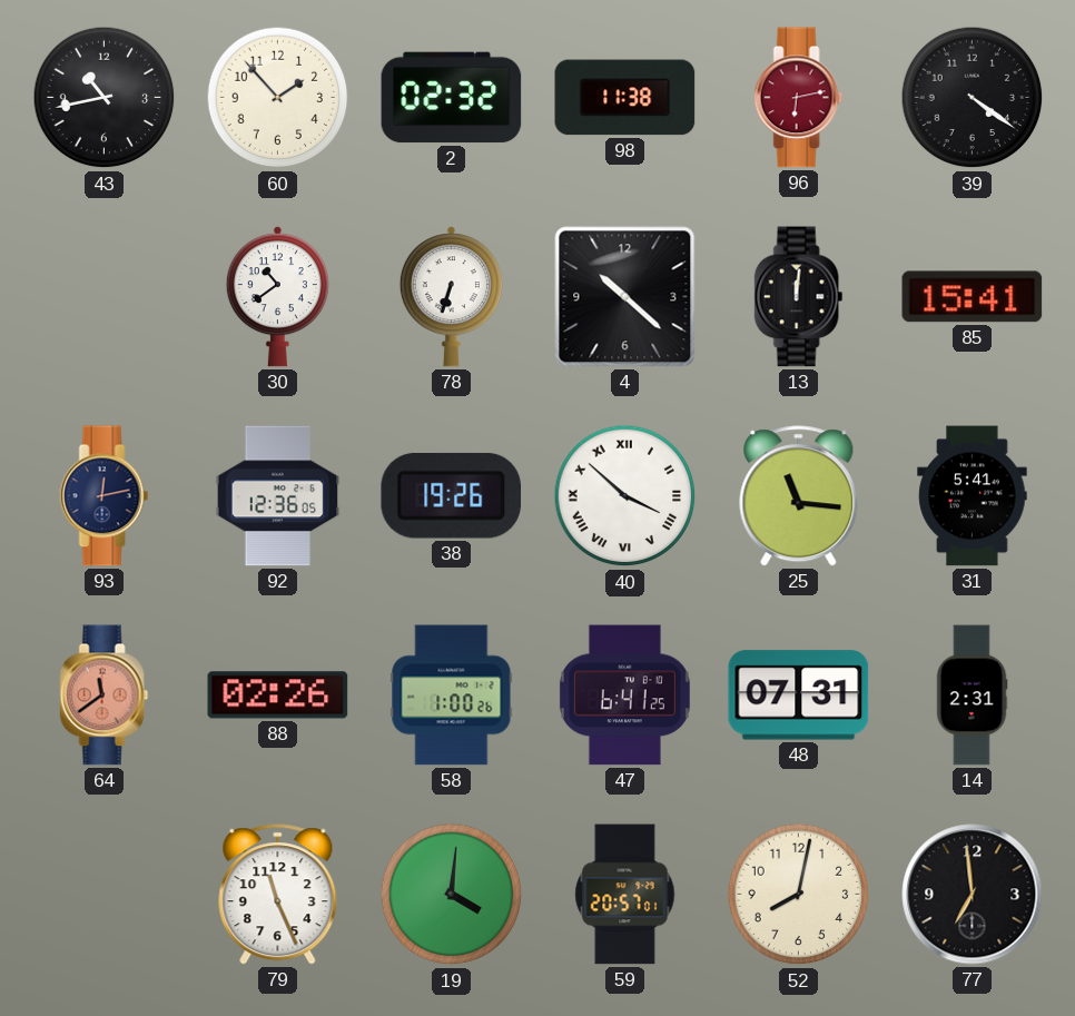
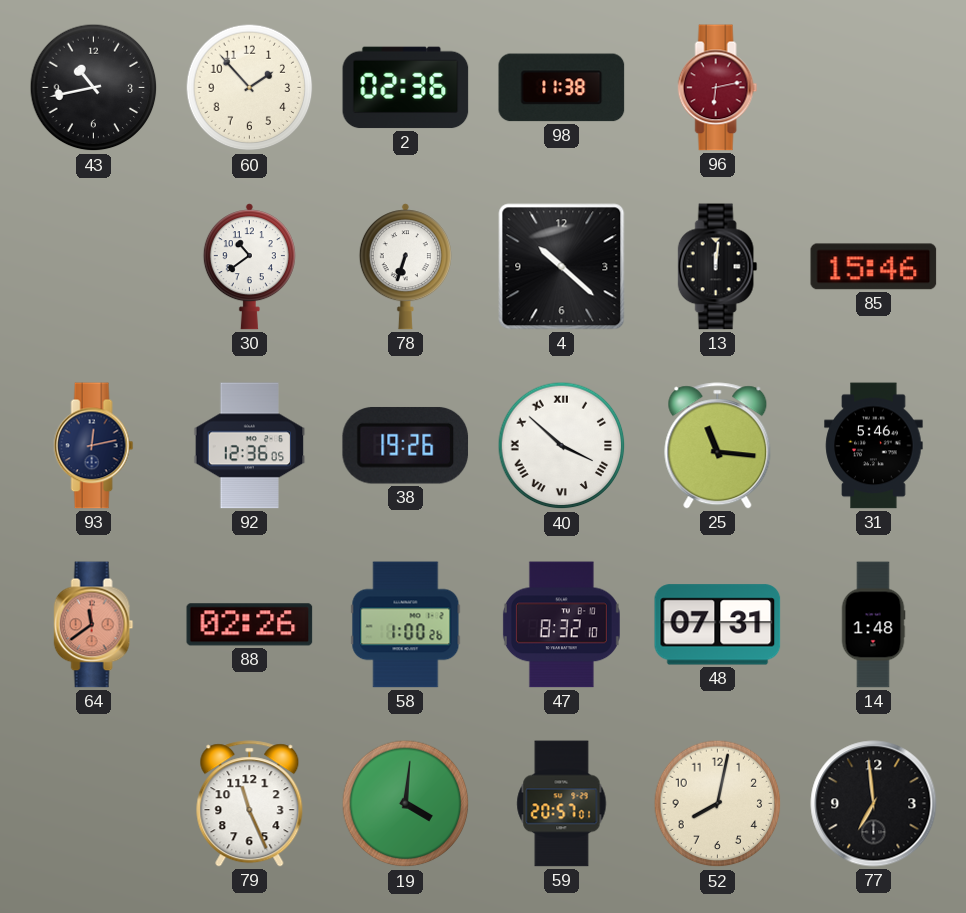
2: 02:32 -> 02:36 (406, 88)
39: 4:21 -> none (973, 98)
85: 15:41 -> 15:46 (874, 267)
31: 5:41 -> 5:46 (874, 446)
47: 6:41 -> 8:32 (561, 625)
14: 2:31 -> 1:48 (873, 625)
